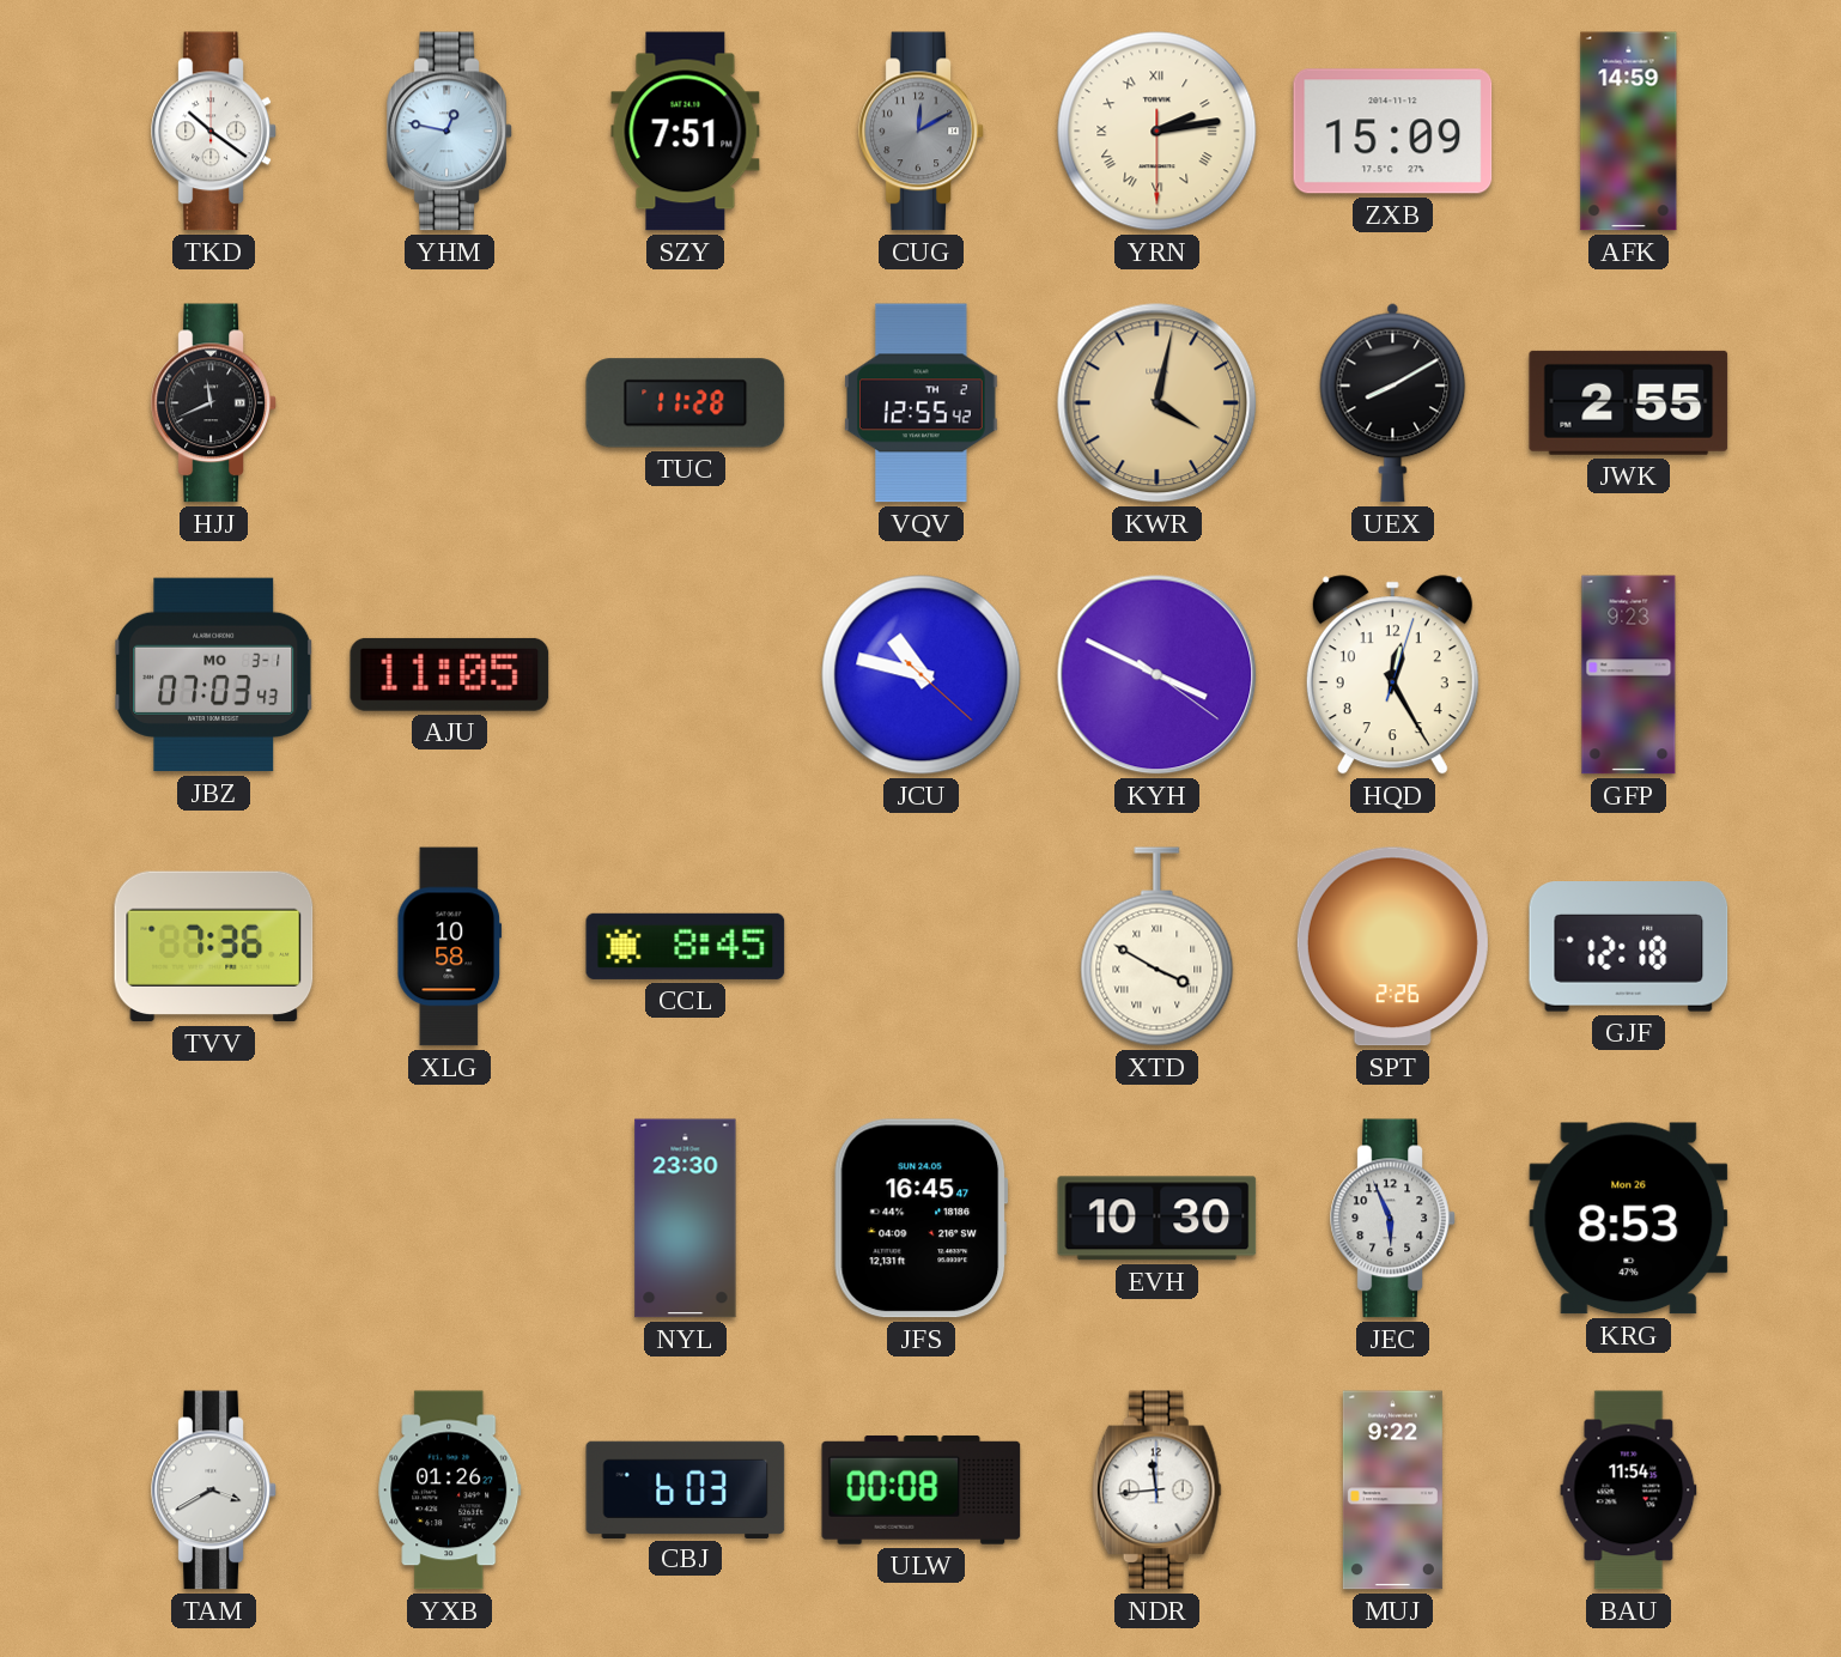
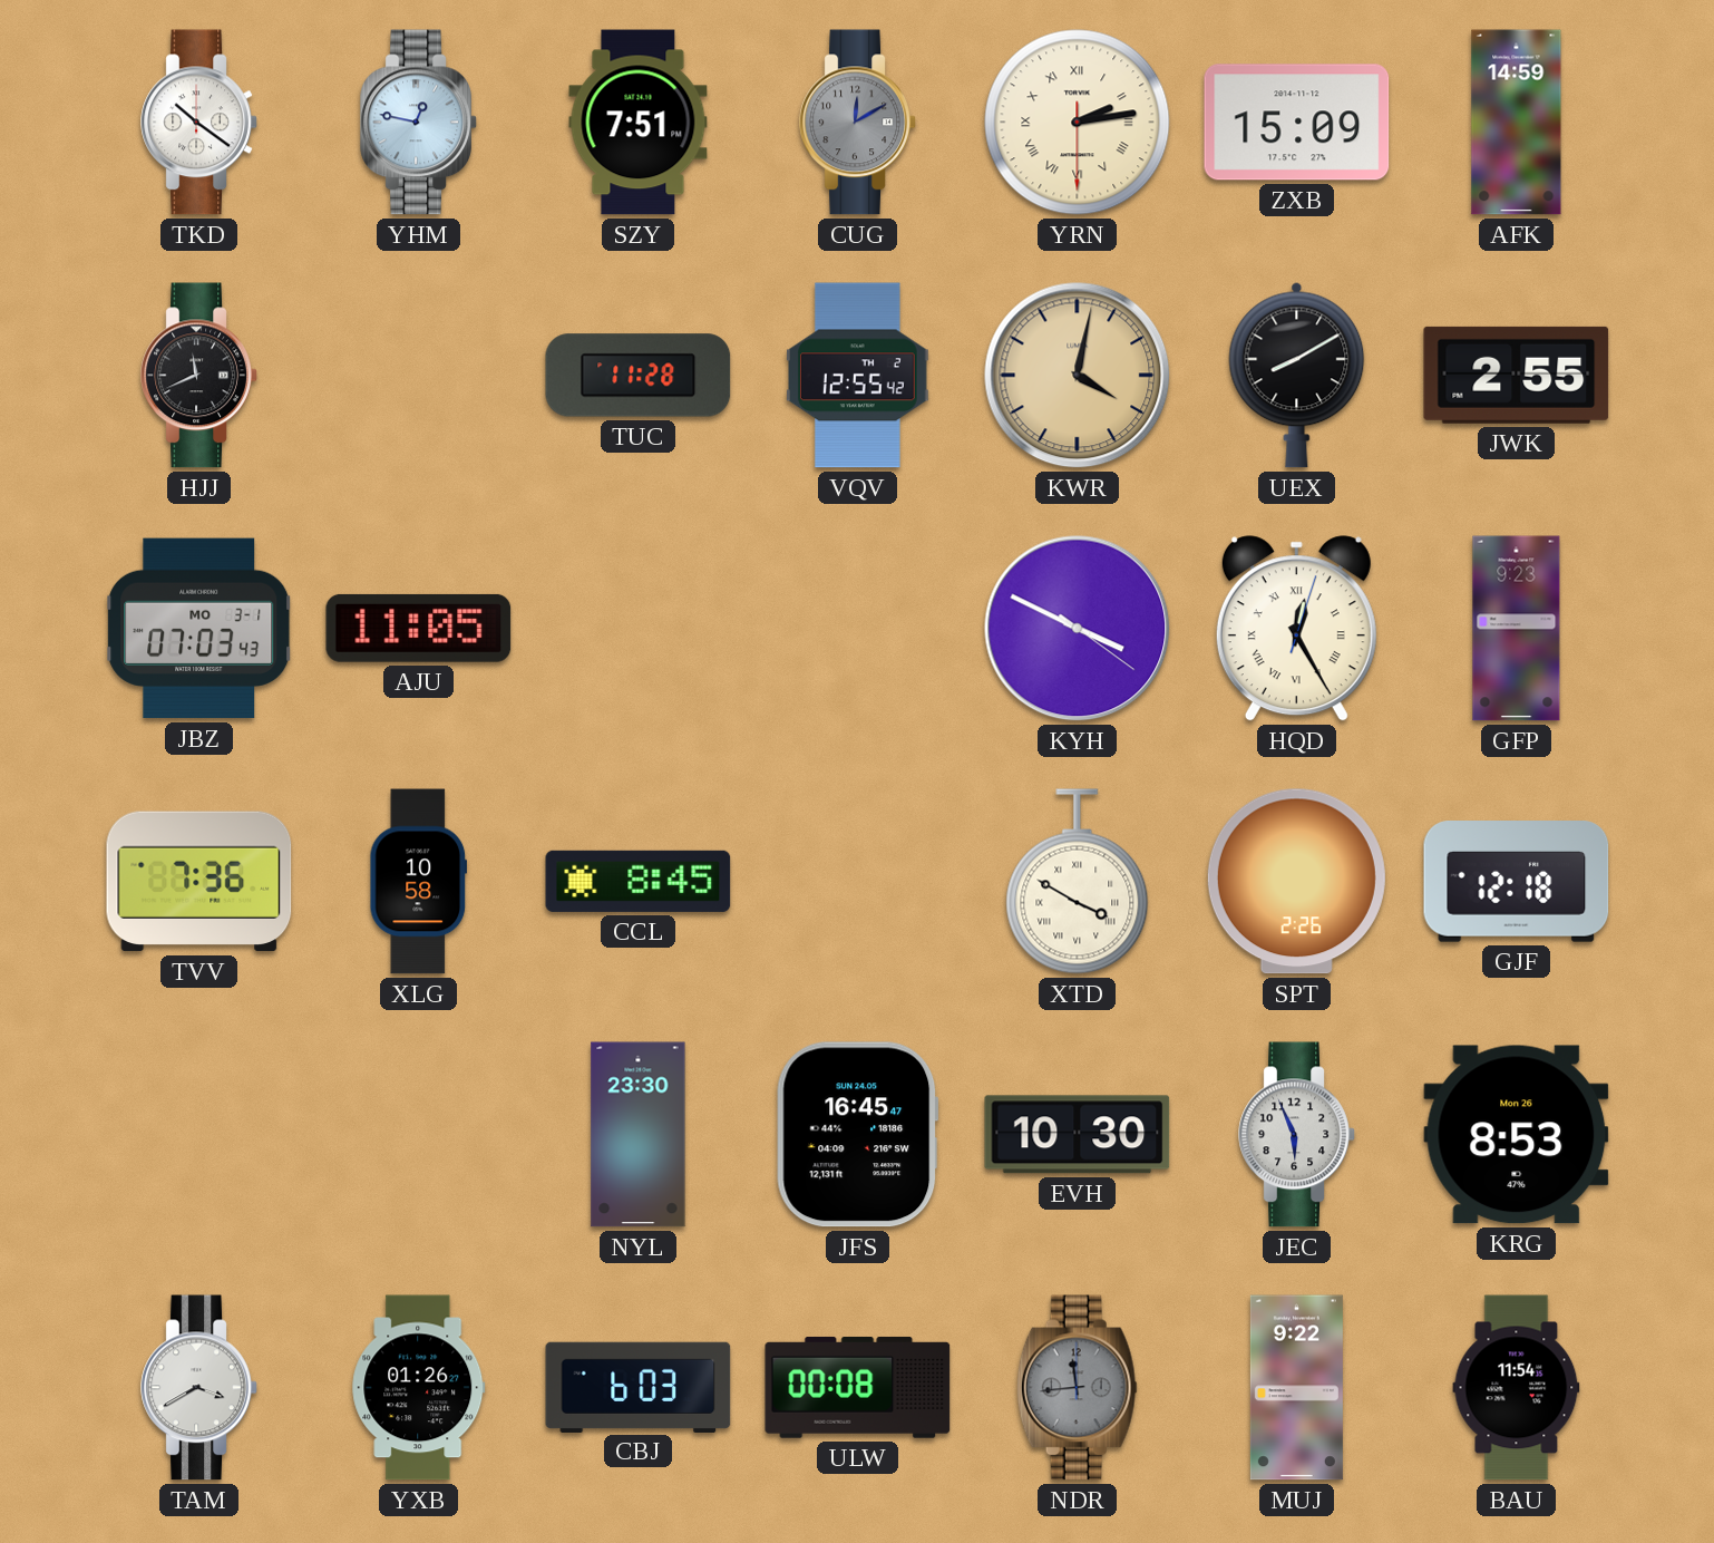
JCU: 10:47 -> none (922, 675)
HQD numerals: Arabic -> Roman (1296, 629)
NDR dial: white -> grey (1077, 1388)
